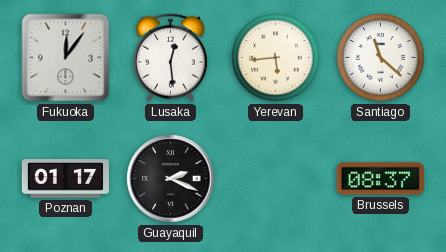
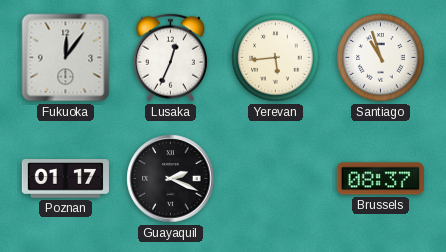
Lusaka: 12:29 -> 12:34 (170, 58)
Santiago: 11:22 -> 10:57 (381, 58)
